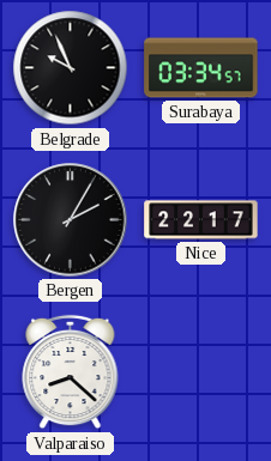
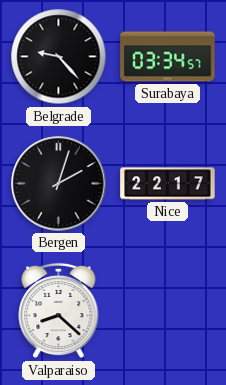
Belgrade: 9:56 -> 9:23 (59, 57)
Bergen: 2:05 -> 2:03 (59, 184)
